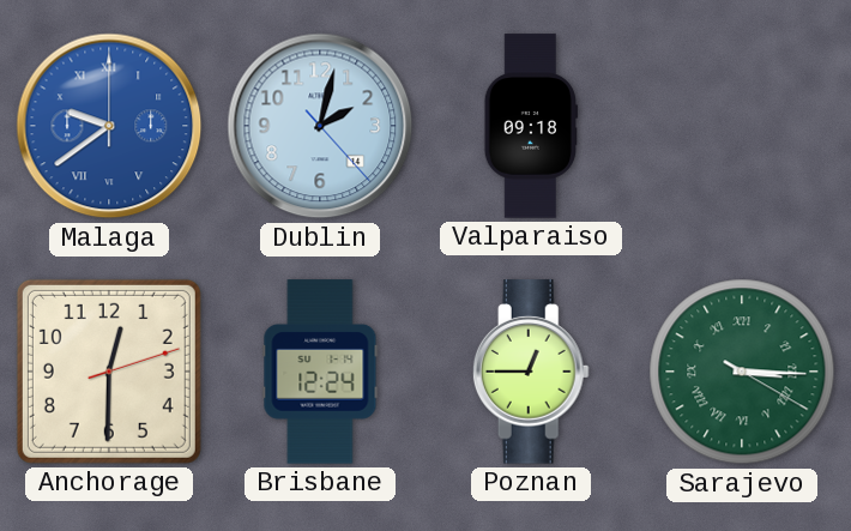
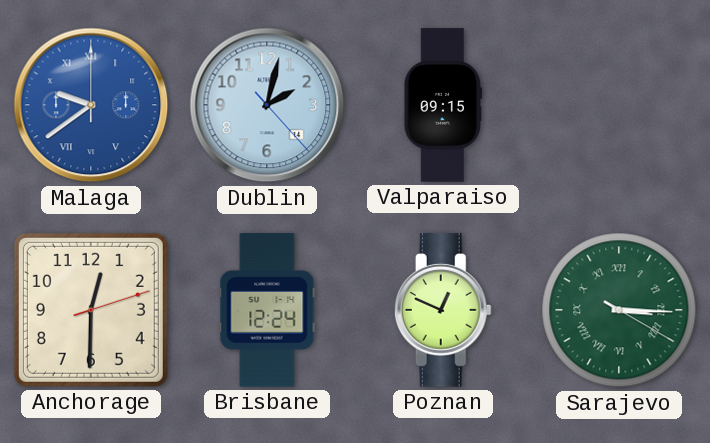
Valparaiso: 09:18 -> 09:15 (443, 105)
Poznan: 12:45 -> 12:49 (443, 310)
